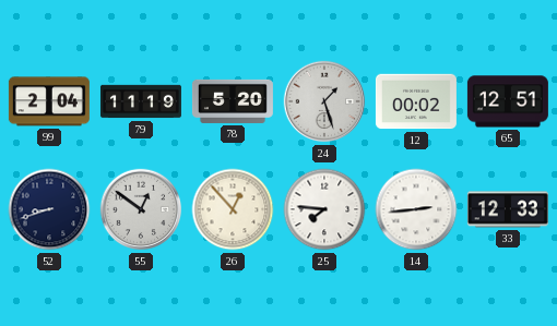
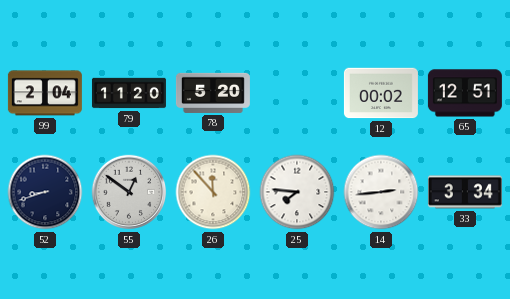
79: 11:19 -> 11:20 (129, 93)
24: 1:27 -> none (324, 101)
26: 12:53 -> 11:53 (213, 192)
33: 12:33 -> 3:34 (465, 192)
